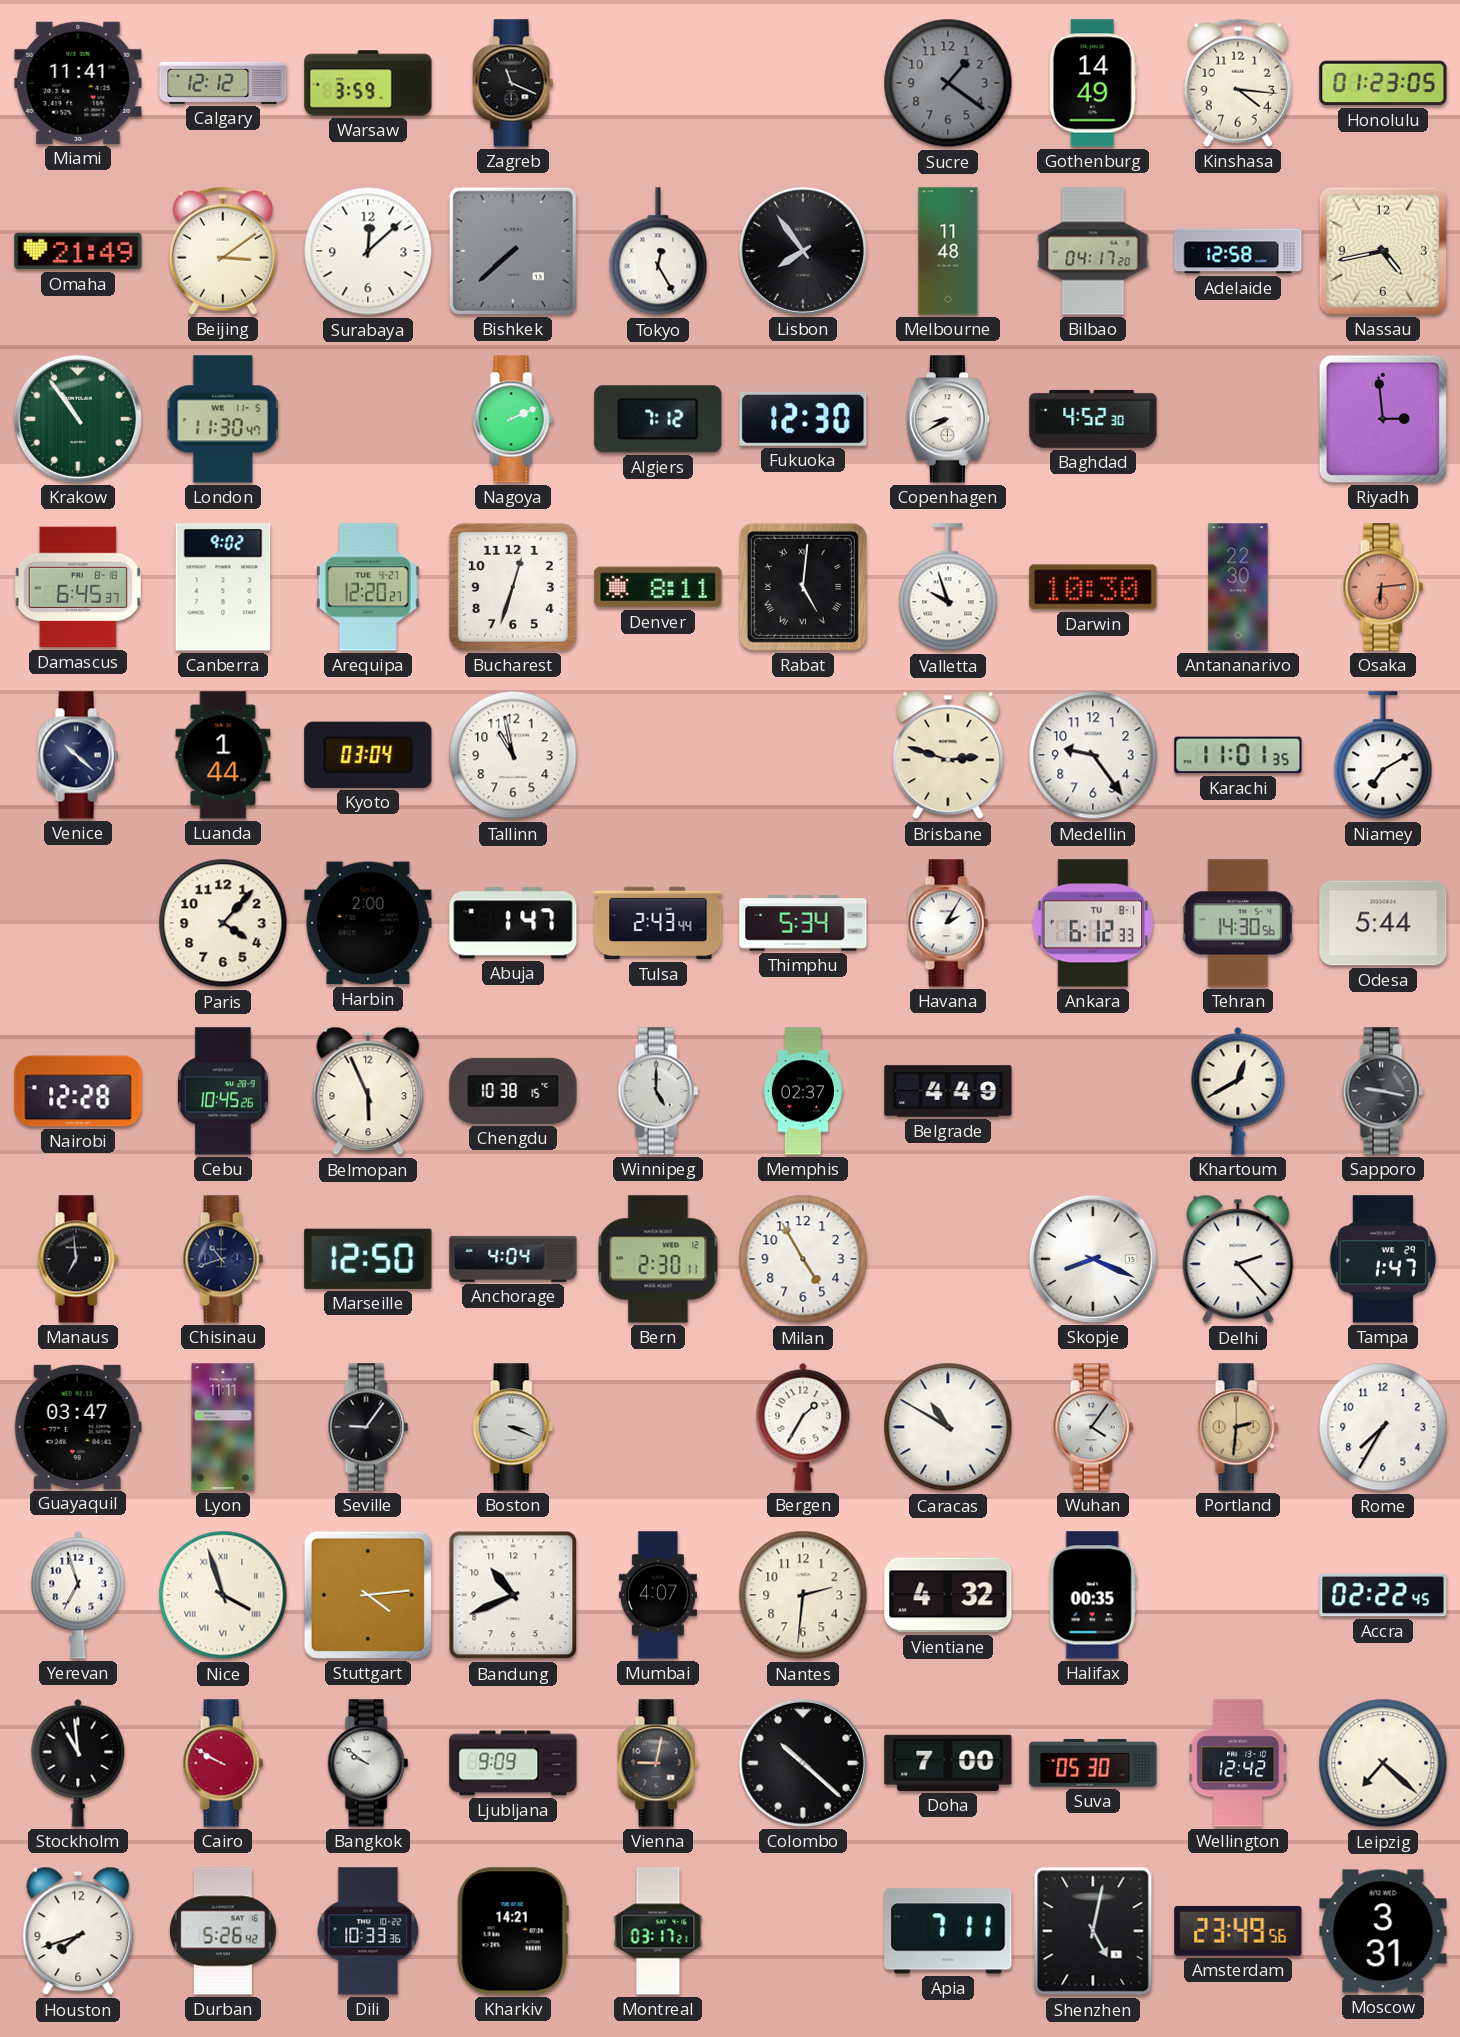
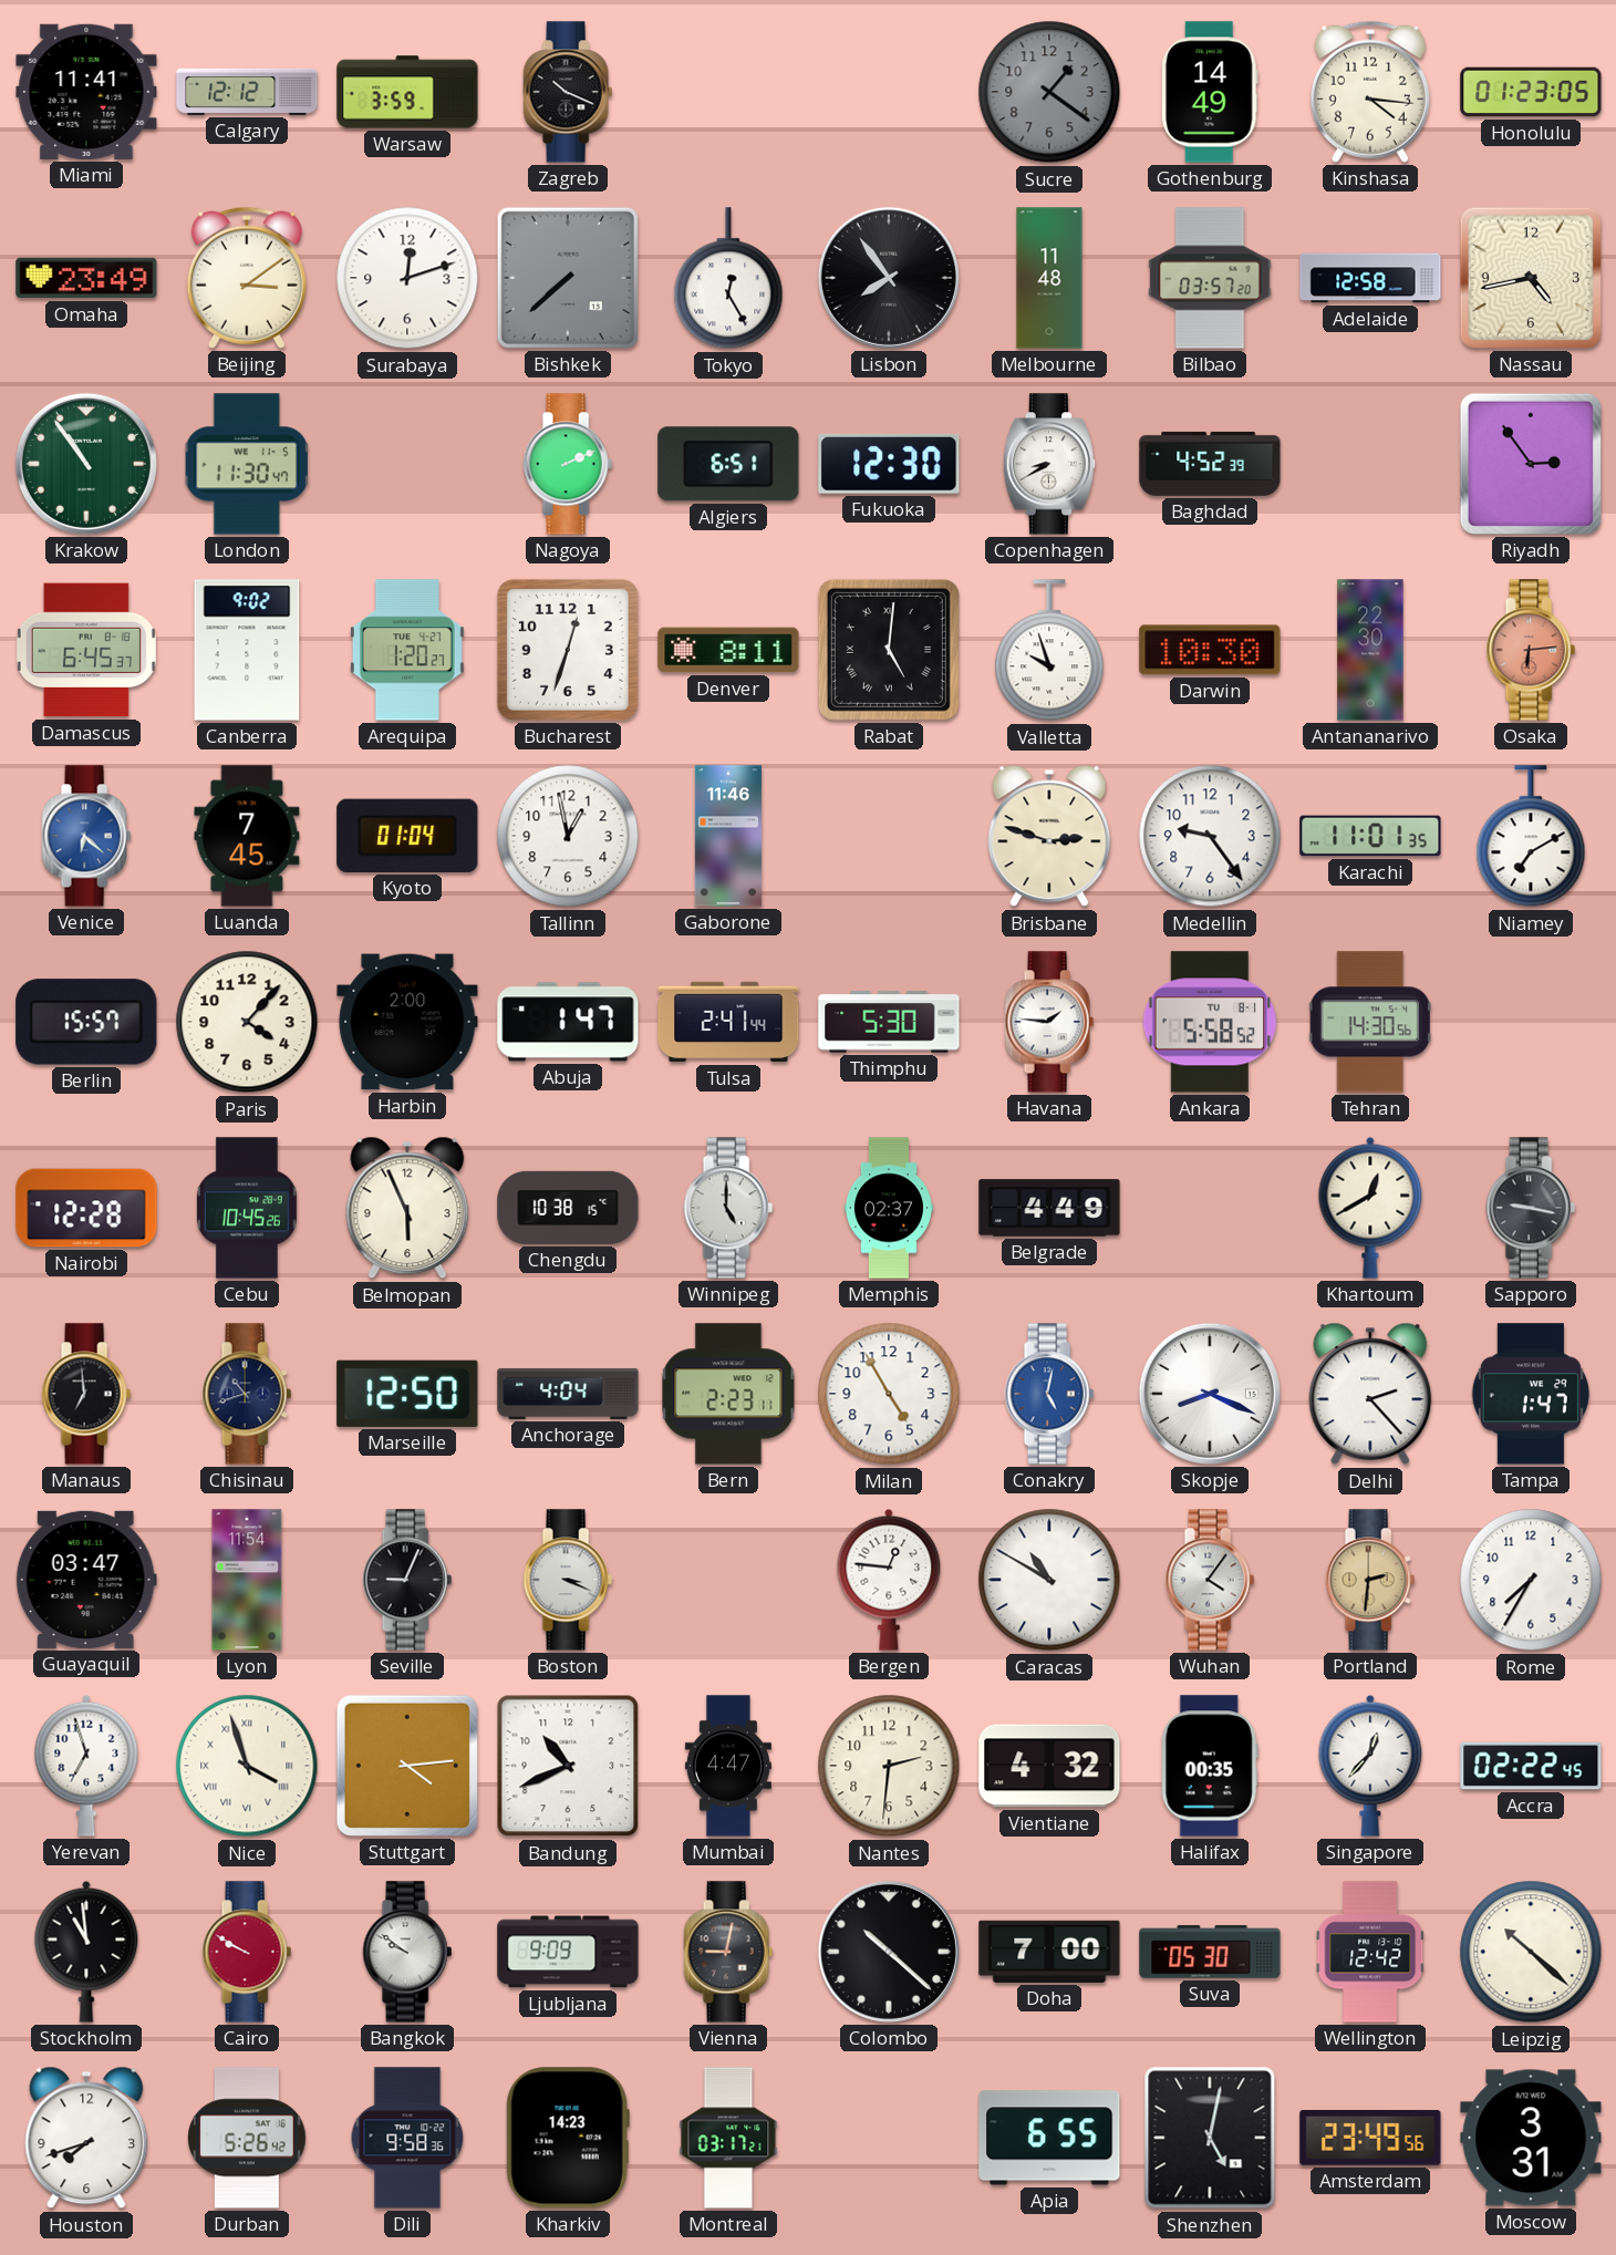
Zagreb: 11:19 -> 10:19 (568, 92)
Omaha: 21:49 -> 23:49 (86, 278)
Surabaya: 12:08 -> 12:12 (407, 278)
Bilbao: 04:17 -> 03:57 (1210, 278)
Algiers: 7:12 -> 6:51 (728, 464)
Baghdad: 4:52:30 -> 4:52:39 (1210, 464)
Riyadh: 2:59 -> 2:54 (1531, 464)
Arequipa: 12:20 -> 1:20 (407, 650)
Venice: 10:22 -> 6:22 (86, 836)
Venice dial: navy -> blue (86, 836)
Luanda: 1:44 -> 7:45 (247, 836)
Kyoto: 03:04 -> 01:04 (407, 836)
Tallinn: 10:58 -> 12:58 (568, 836)
Gaborone: none -> 11:46 (728, 836)
Berlin: none -> 15:57 (86, 1022)
Tulsa: 2:43 -> 2:41 (728, 1022)
Thimphu: 5:34 -> 5:30 (889, 1022)
Havana: 2:05 -> 1:46 (1049, 1022)
Ankara: 6:12 -> 5:58 (1209, 1022)
Odesa: 5:44 -> none (1383, 923)
Bern: 2:30 -> 2:23 (728, 1394)
Conakry: none -> 5:02 (1049, 1394)
Lyon: 11:11 -> 11:54 (247, 1580)
Seville: 9:06 -> 9:04 (407, 1580)
Bergen: 1:35 -> 12:46 (889, 1580)
Mumbai: 4:07 -> 4:47 (728, 1766)
Singapore: none -> 12:37 (1370, 1766)
Leipzig: 7:22 -> 10:22 (1531, 1952)
Dili: 10:33 -> 9:58 (407, 2138)
Kharkiv: 14:21 -> 14:23 (568, 2138)
Apia: 7:11 -> 6:55 (1049, 2138)
